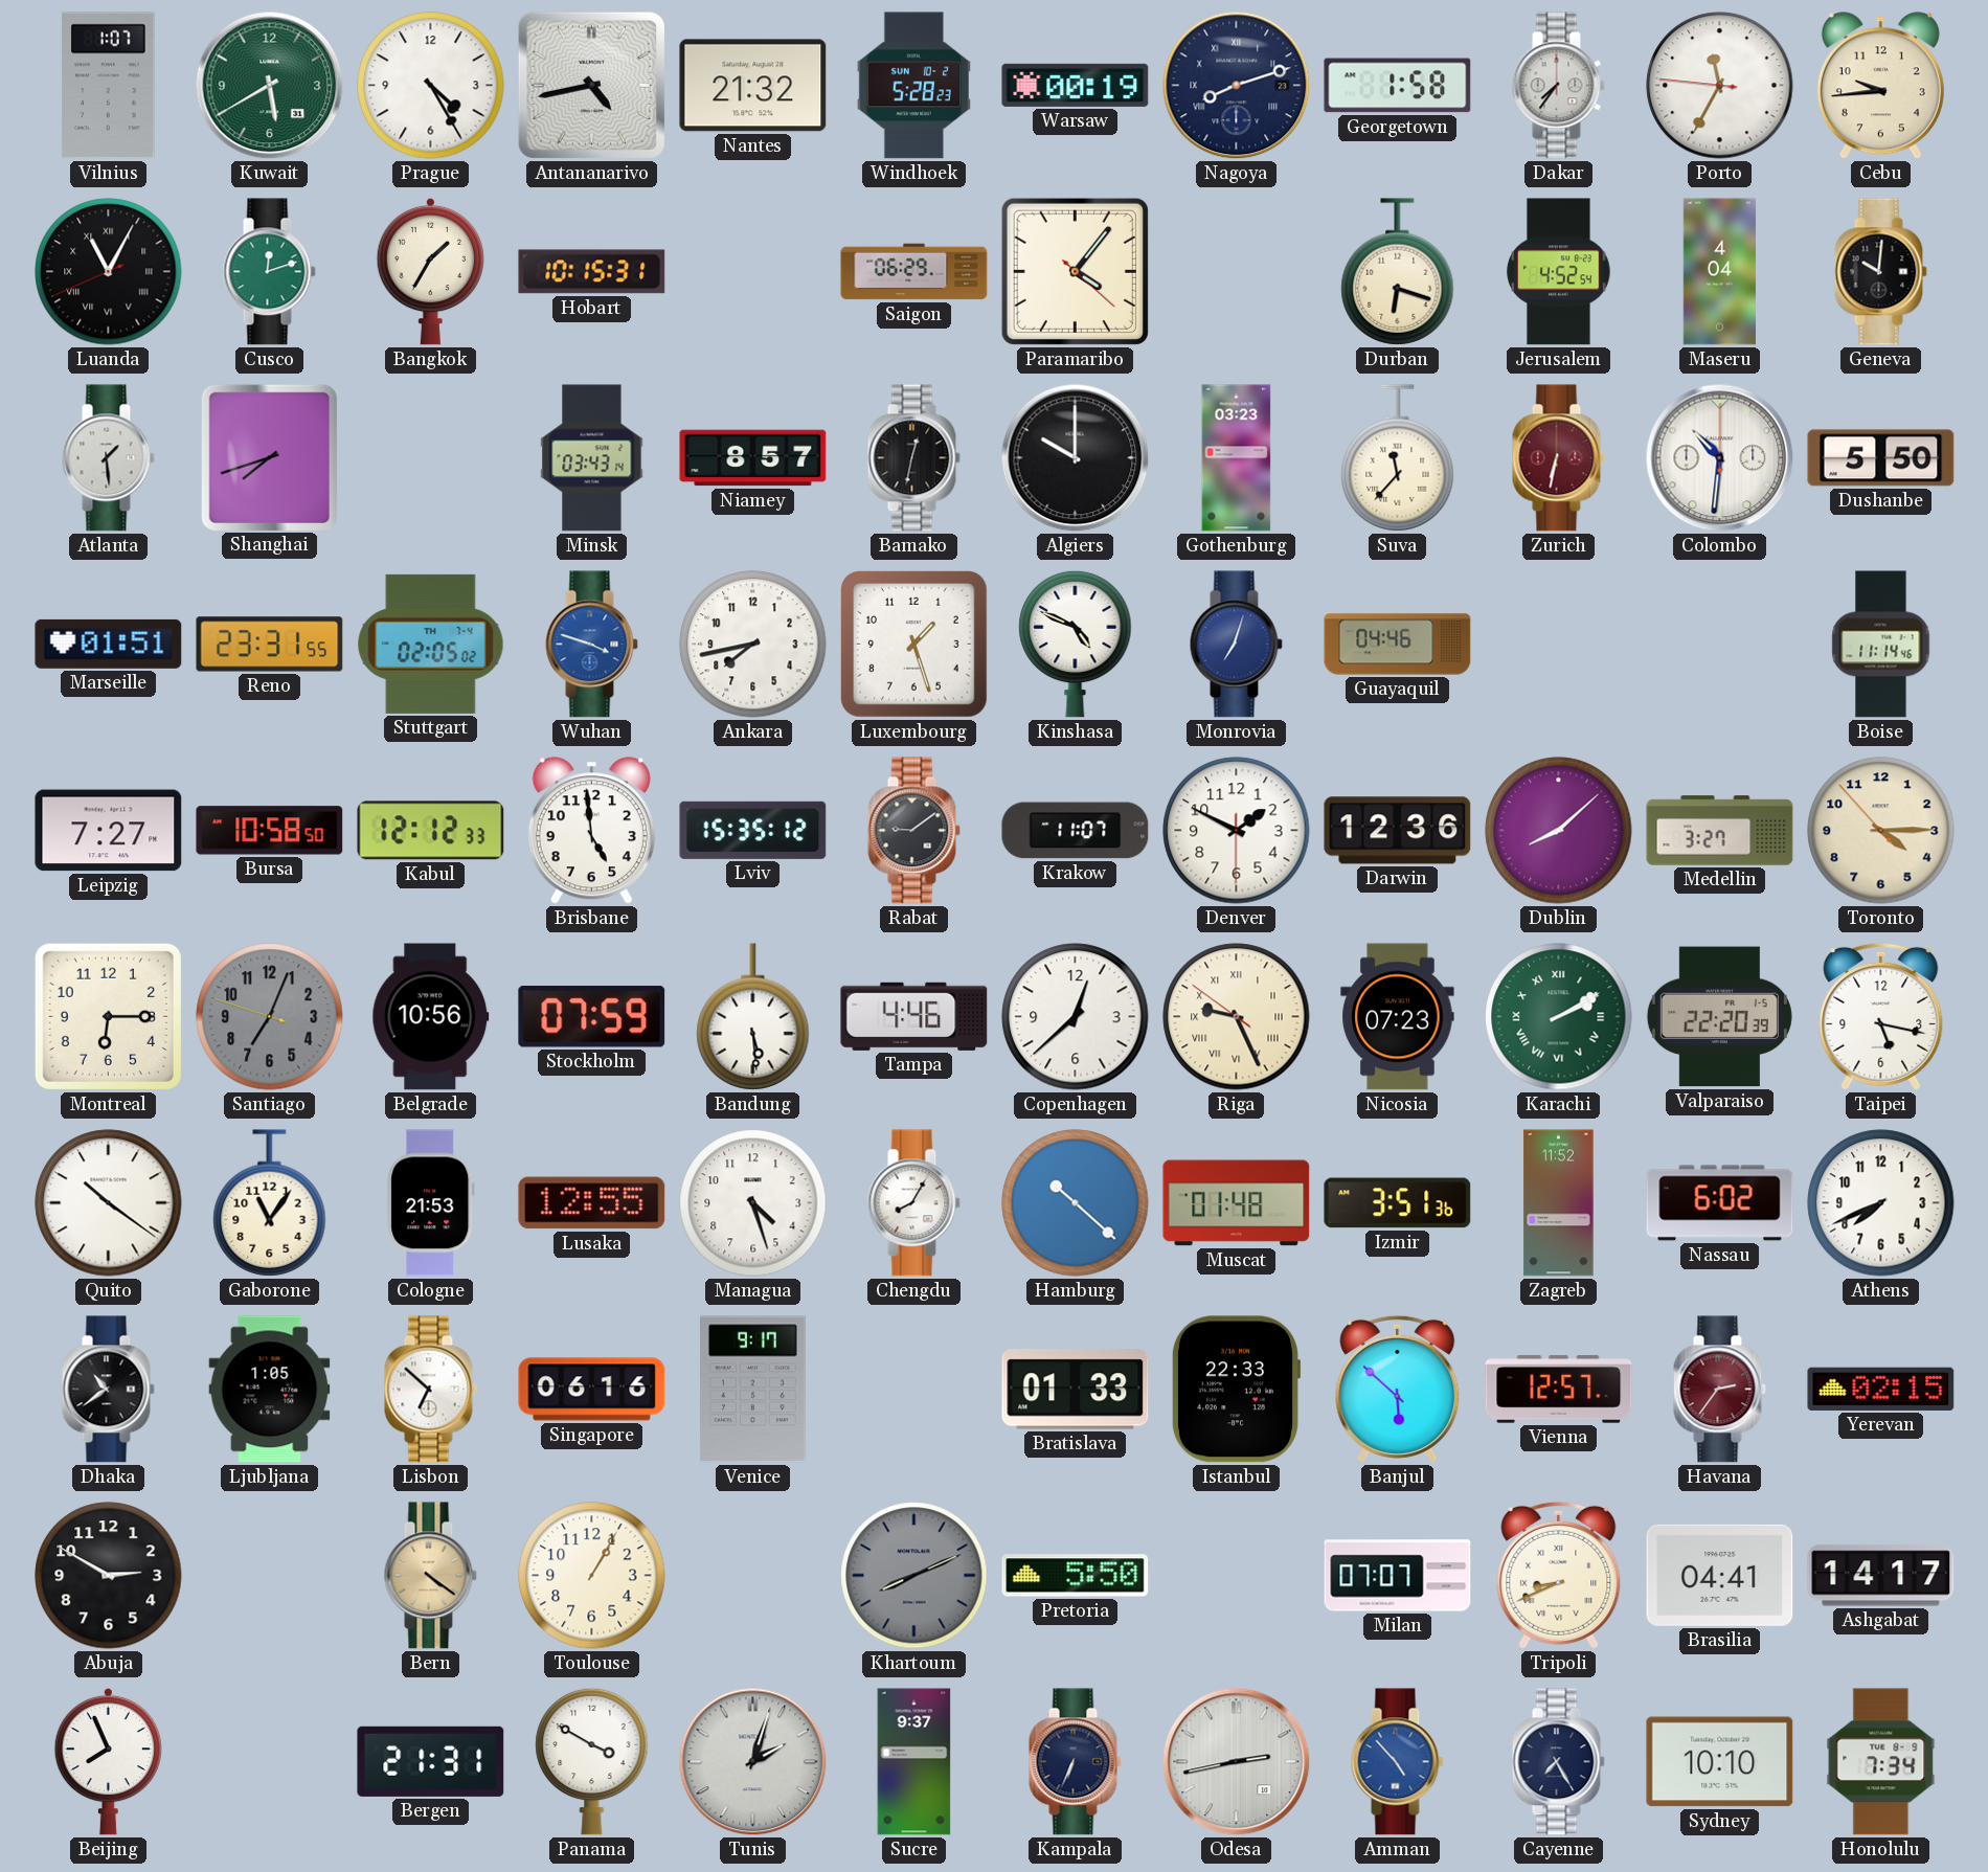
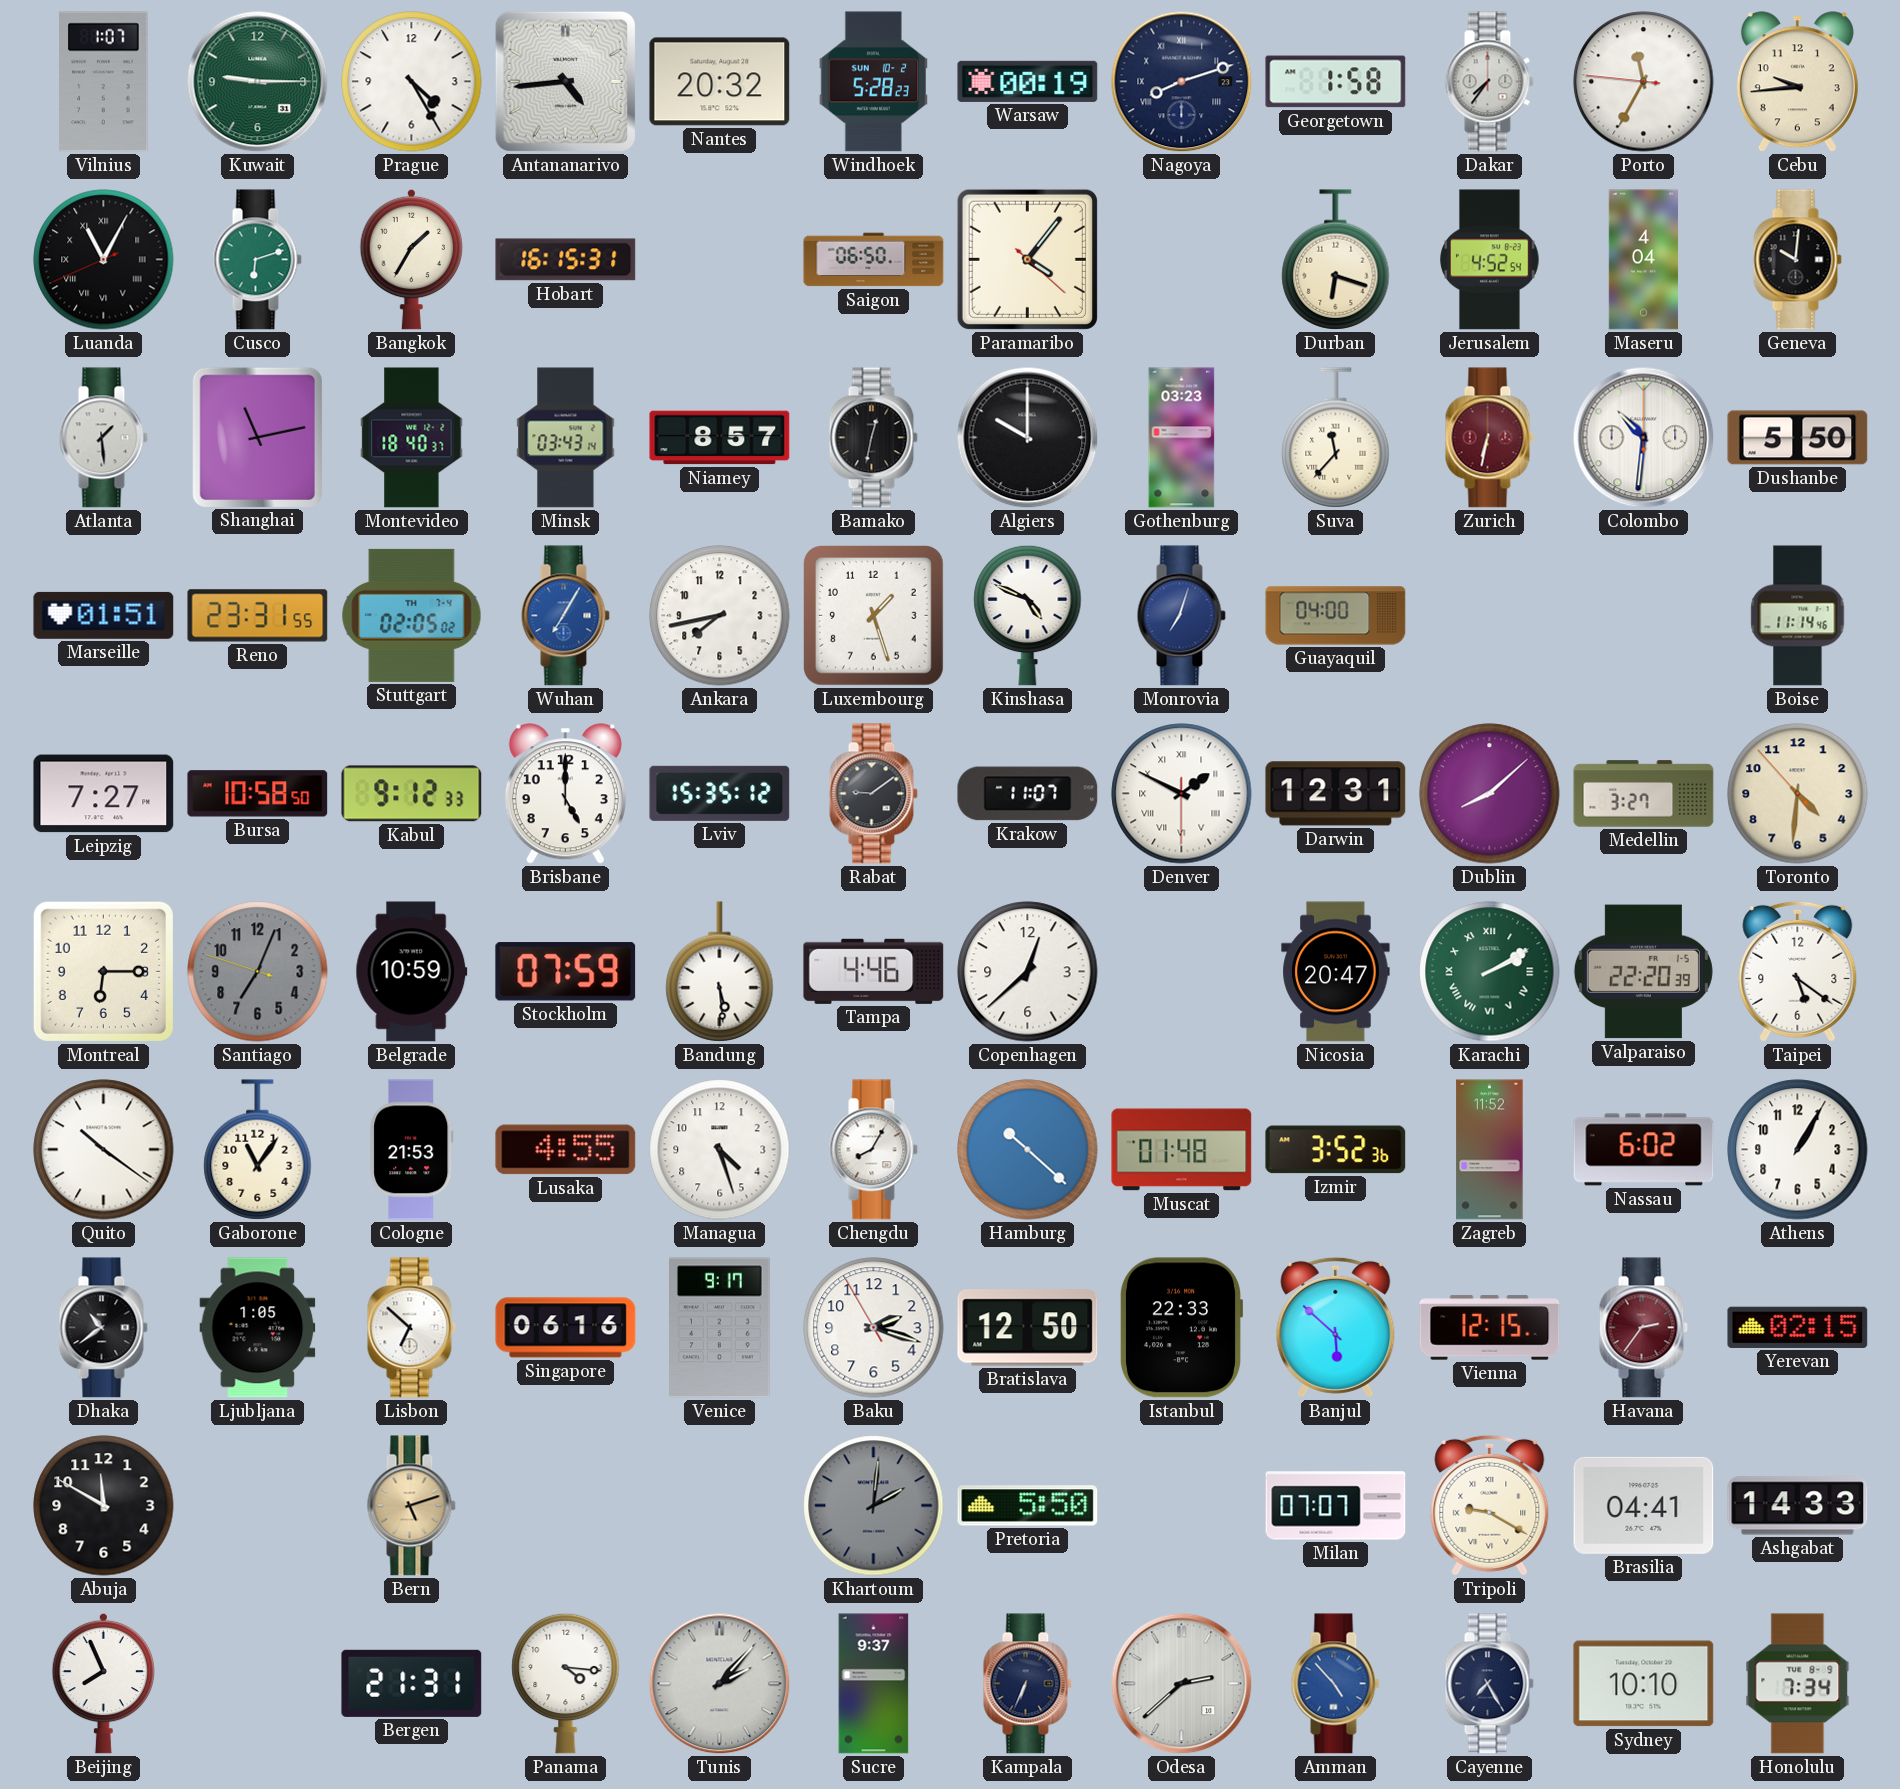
Kuwait: 5:40 -> 9:15 (258, 82)
Antananarivo: 4:43 -> 4:44 (565, 81)
Nantes: 21:32 -> 20:32 (720, 82)
Cusco: 12:12 -> 6:12 (257, 260)
Hobart: 10:15 -> 16:15 (566, 260)
Saigon: 06:29 -> 06:50 (874, 260)
Shanghai: 7:42 -> 11:13 (257, 437)
Montevideo: none -> 18:40 (412, 438)
Wuhan: 3:48 -> 7:05 (565, 616)
Guayaquil: 04:46 -> 04:00 (1336, 616)
Kabul: 12:12 -> 9:12 (412, 794)
Brisbane: 4:59 -> 5:00 (565, 794)
Denver numerals: Arabic -> Roman (1182, 794)
Darwin: 12:36 -> 12:31 (1336, 794)
Toronto: 4:14 -> 4:30 (1798, 794)
Belgrade: 10:56 -> 10:59 (412, 972)
Riga: 9:25 -> none (1237, 1017)
Nicosia: 07:23 -> 20:47 (1336, 972)
Taipei: 5:17 -> 5:21 (1798, 971)
Lusaka: 12:55 -> 4:55 (566, 1150)
Izmir: 3:51 -> 3:52 (1336, 1150)
Athens: 7:41 -> 1:05 (1798, 1150)
Baku: none -> 2:17 (874, 1328)
Bratislava: 01:33 -> 12:50 (1028, 1328)
Vienna: 12:57 -> 12:15 (1490, 1328)
Abuja: 2:50 -> 11:50 (104, 1506)
Bern: 4:21 -> 5:12 (411, 1506)
Toulouse: 1:05 -> none (592, 1576)
Khartoum: 8:11 -> 2:01 (874, 1506)
Tripoli: 8:41 -> 9:20 (1490, 1505)
Ashgabat: 14:17 -> 14:33 (1798, 1506)
Panama: 3:50 -> 4:16 (566, 1683)
Tunis: 2:03 -> 2:07 (720, 1684)
Odesa: 2:43 -> 2:38 (1182, 1684)
